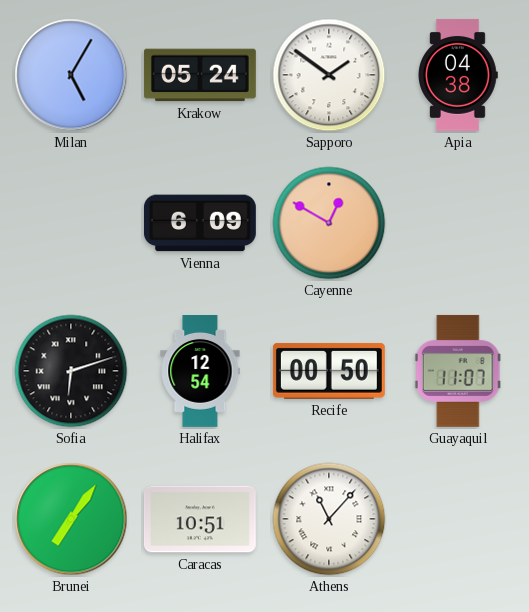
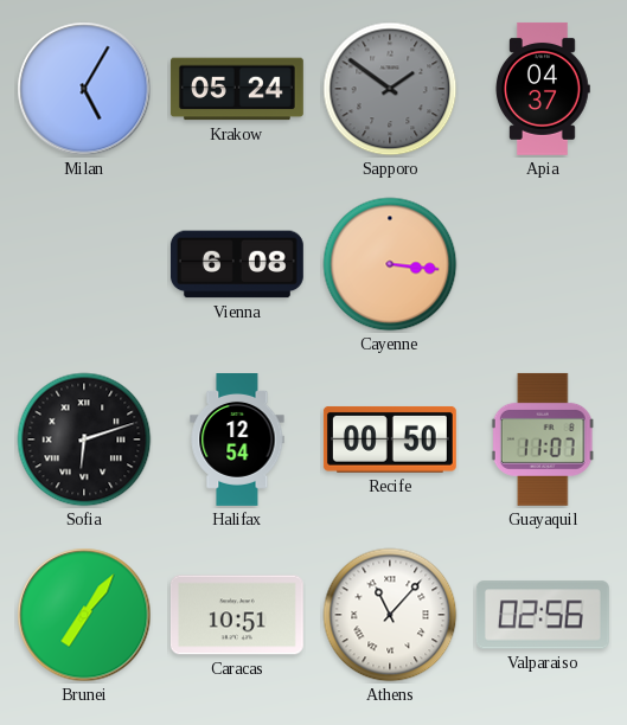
Sapporo dial: white -> grey (390, 89)
Apia: 04:38 -> 04:37 (543, 89)
Vienna: 6:09 -> 6:08 (237, 264)
Cayenne: 12:50 -> 3:16 (390, 264)
Valparaiso: none -> 02:56 (543, 615)
